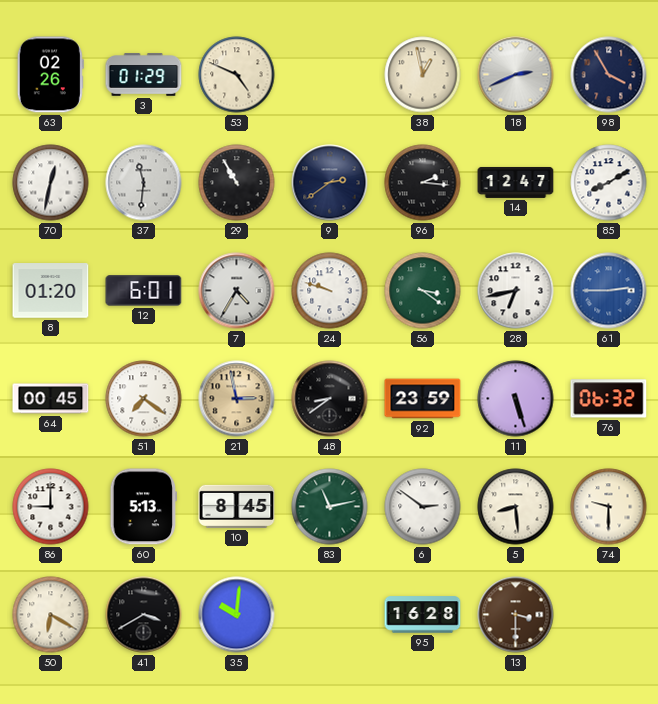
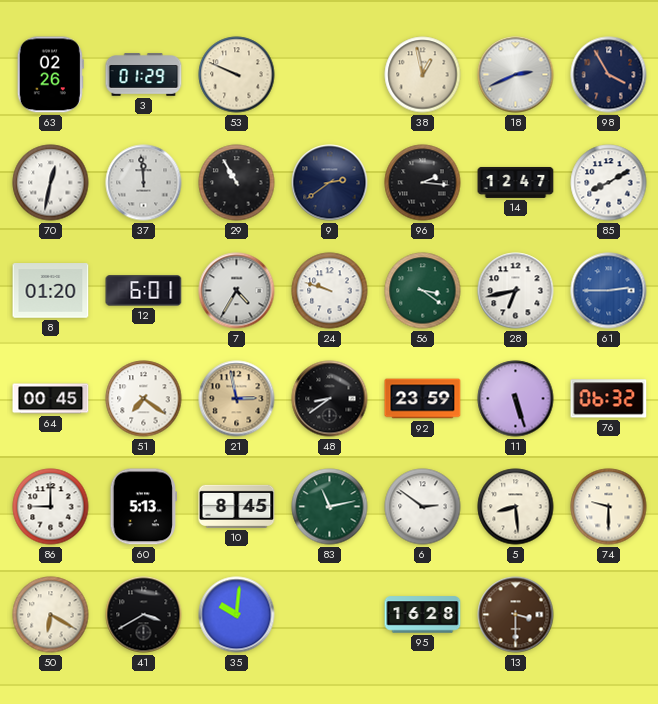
53: 4:49 -> 9:49 (237, 75)
37: 11:31 -> 11:59 (144, 183)
